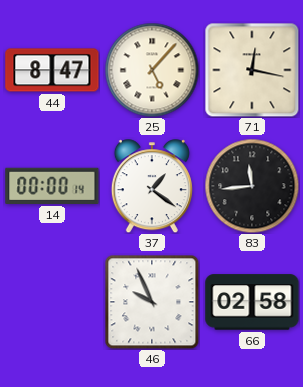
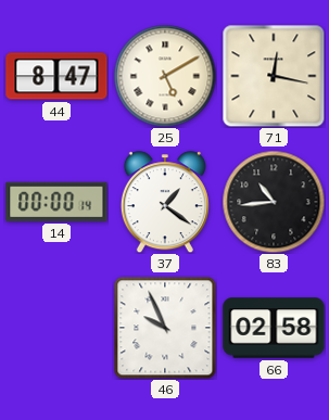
25: 5:07 -> 5:10 (165, 76)
83: 11:44 -> 10:44 (274, 202)
